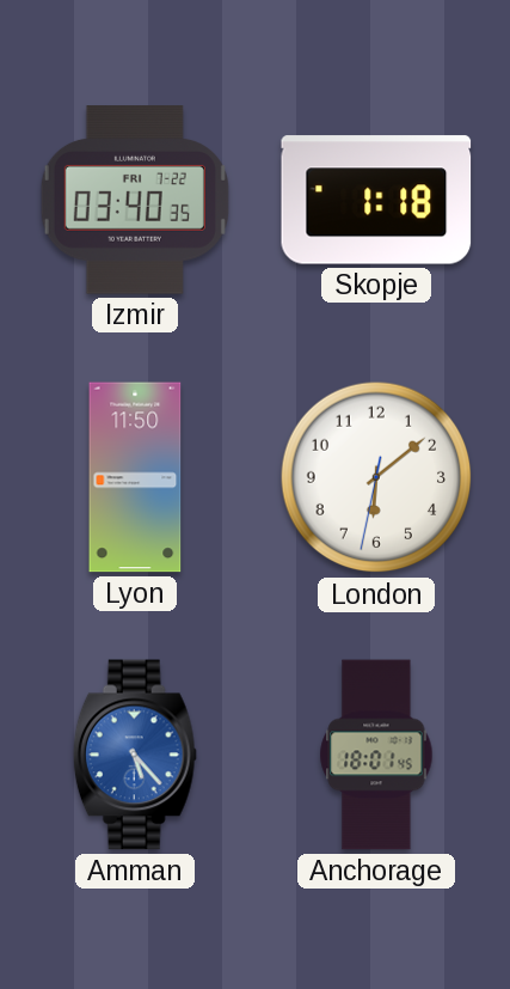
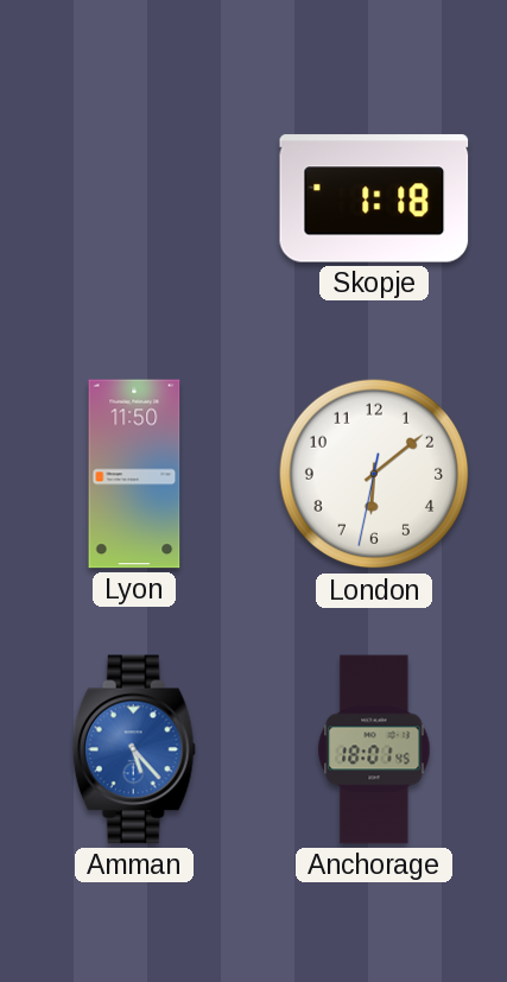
Izmir: 03:40 -> none (135, 200)
